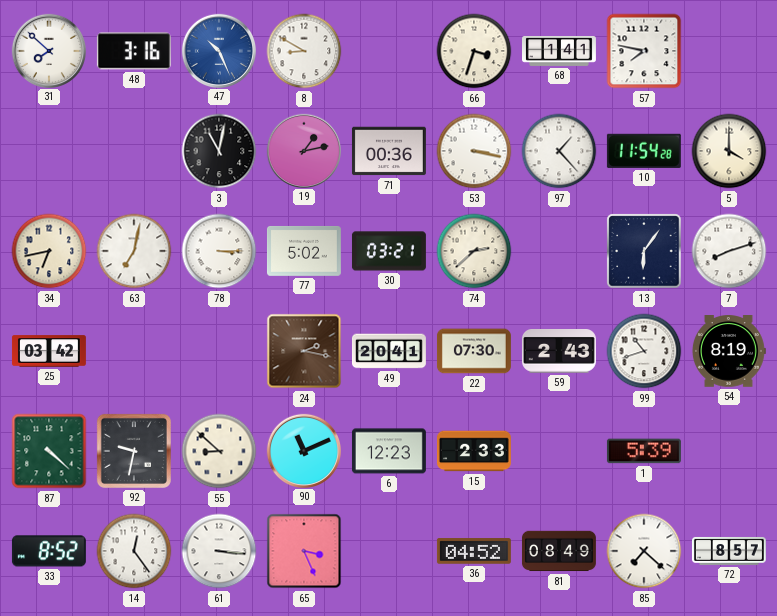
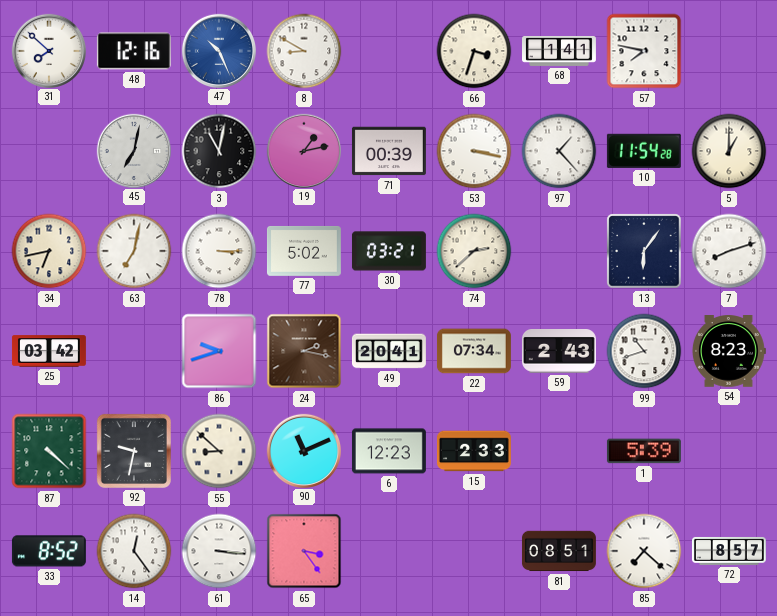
48: 3:16 -> 12:16 (134, 51)
45: none -> 7:02 (133, 150)
71: 00:36 -> 00:39 (389, 151)
5: 4:00 -> 1:00 (729, 151)
86: none -> 9:42 (219, 351)
22: 07:30 -> 07:34 (474, 351)
54: 8:19 -> 8:23 (728, 352)
65: 3:26 -> 3:24 (304, 551)
36: 04:52 -> none (474, 551)
81: 08:49 -> 08:51 (559, 551)
